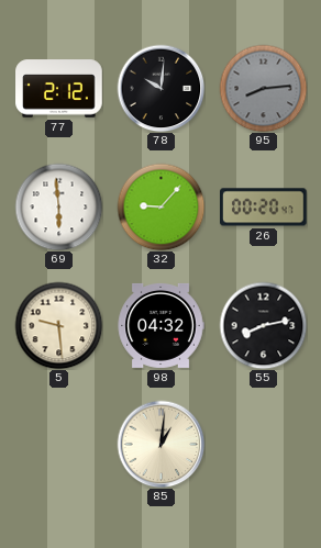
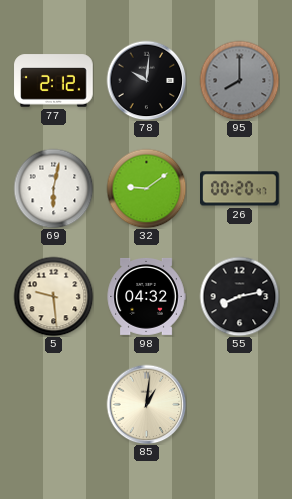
95: 8:14 -> 8:00 (239, 80)
69: 5:59 -> 6:02 (53, 188)
32: 9:07 -> 9:09 (146, 188)
